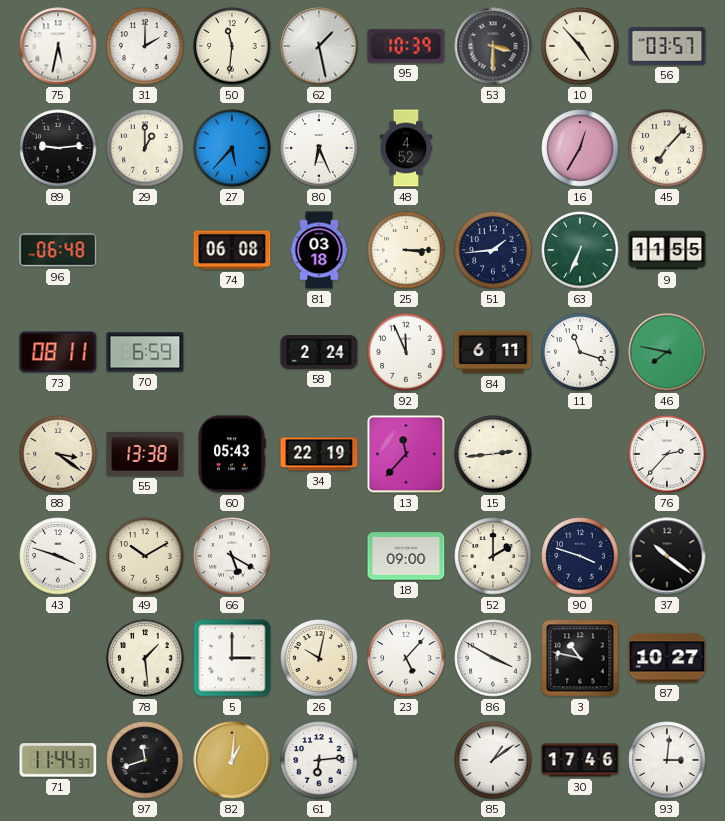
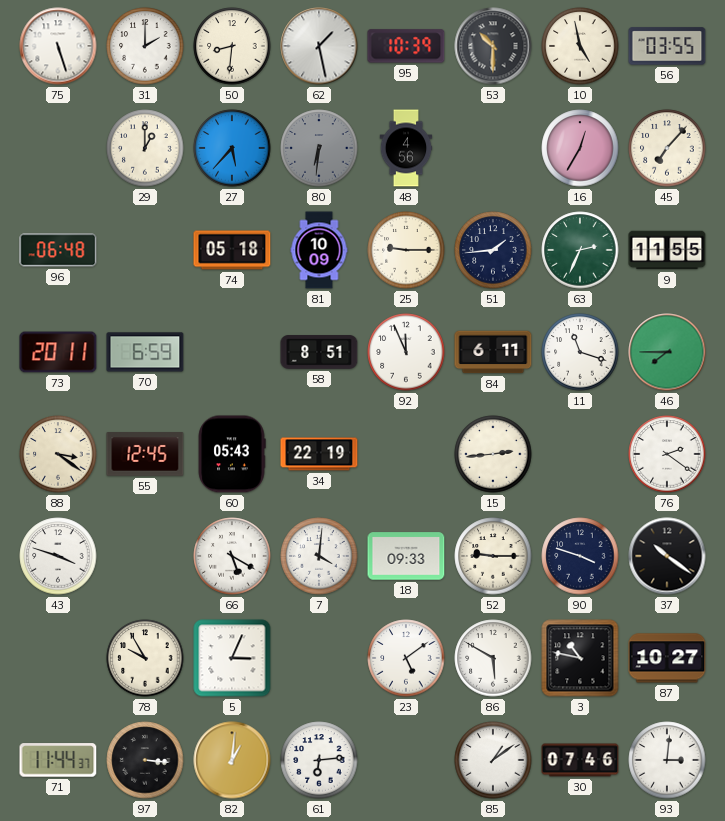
75: 5:32 -> 5:27 (58, 46)
50: 11:31 -> 8:31 (232, 46)
53: 3:30 -> 10:30 (493, 46)
10: 4:53 -> 4:58 (580, 46)
56: 03:57 -> 03:55 (667, 46)
89: 9:14 -> none (58, 148)
80: 6:26 -> 6:31 (319, 148)
80 dial: white -> grey (319, 148)
48: 4:52 -> 4:56 (406, 148)
74: 06:08 -> 05:18 (232, 250)
81: 03:18 -> 10:09 (319, 250)
25: 3:15 -> 9:15 (406, 250)
63: 6:34 -> 2:34 (580, 250)
73: 08:11 -> 20:11 (58, 352)
58: 2:24 -> 8:51 (319, 352)
46: 7:47 -> 7:45 (667, 352)
55: 13:38 -> 12:45 (145, 454)
13: 11:37 -> none (406, 454)
76: 2:37 -> 2:21 (667, 454)
49: 10:10 -> none (145, 556)
7: none -> 4:01 (319, 556)
18: 09:00 -> 09:33 (406, 556)
52: 2:00 -> 9:15 (493, 556)
78: 1:29 -> 9:55 (145, 658)
5: 3:00 -> 3:04 (232, 658)
26: 10:02 -> none (319, 658)
23: 5:07 -> 5:09 (406, 658)
86: 3:50 -> 5:50 (493, 658)
97: 11:42 -> 3:16 (145, 760)
30: 17:46 -> 07:46 (580, 760)
